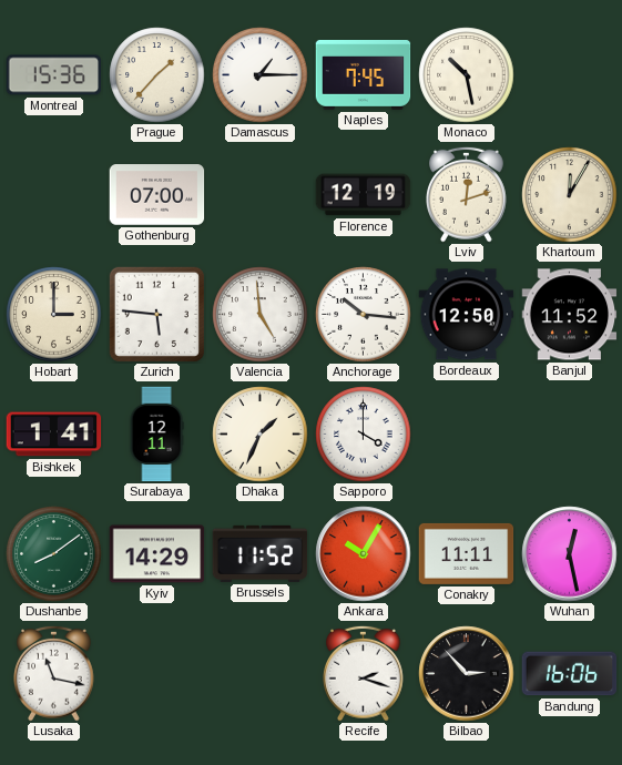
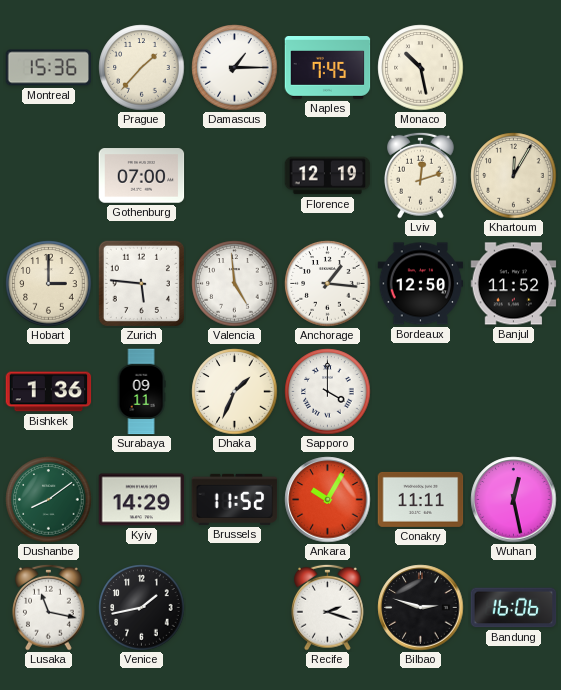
Anchorage: 10:16 -> 1:16 (328, 284)
Bishkek: 1:41 -> 1:36 (49, 392)
Surabaya: 12:11 -> 09:11 (141, 392)
Venice: none -> 1:43 (142, 608)
Bilbao: 2:53 -> 2:48 (421, 608)
